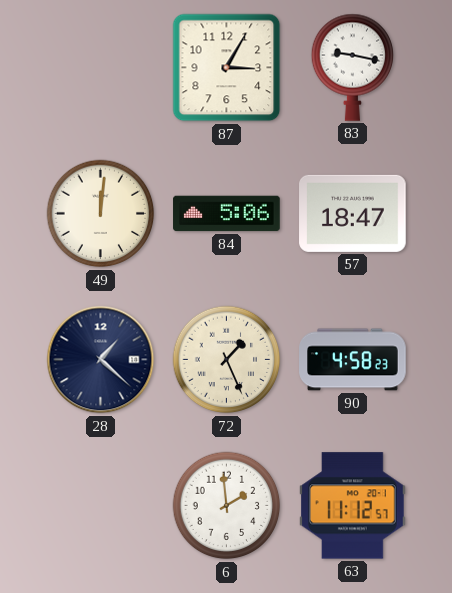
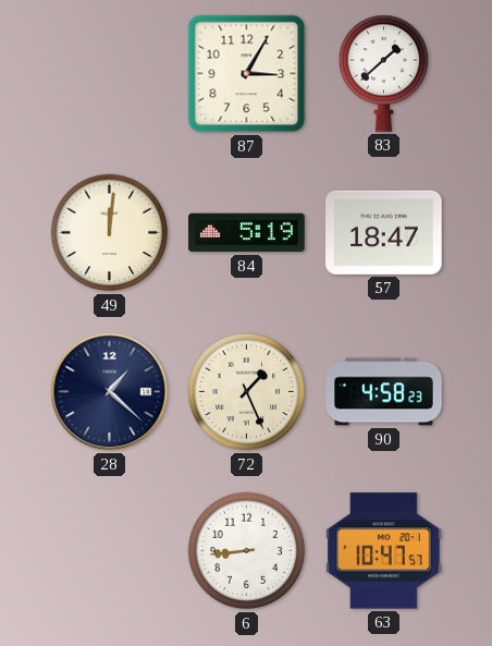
83: 9:17 -> 1:38 (384, 73)
84: 5:06 -> 5:19 (247, 233)
6: 1:59 -> 8:44 (247, 551)
63: 11:12 -> 10:47 (384, 551)
